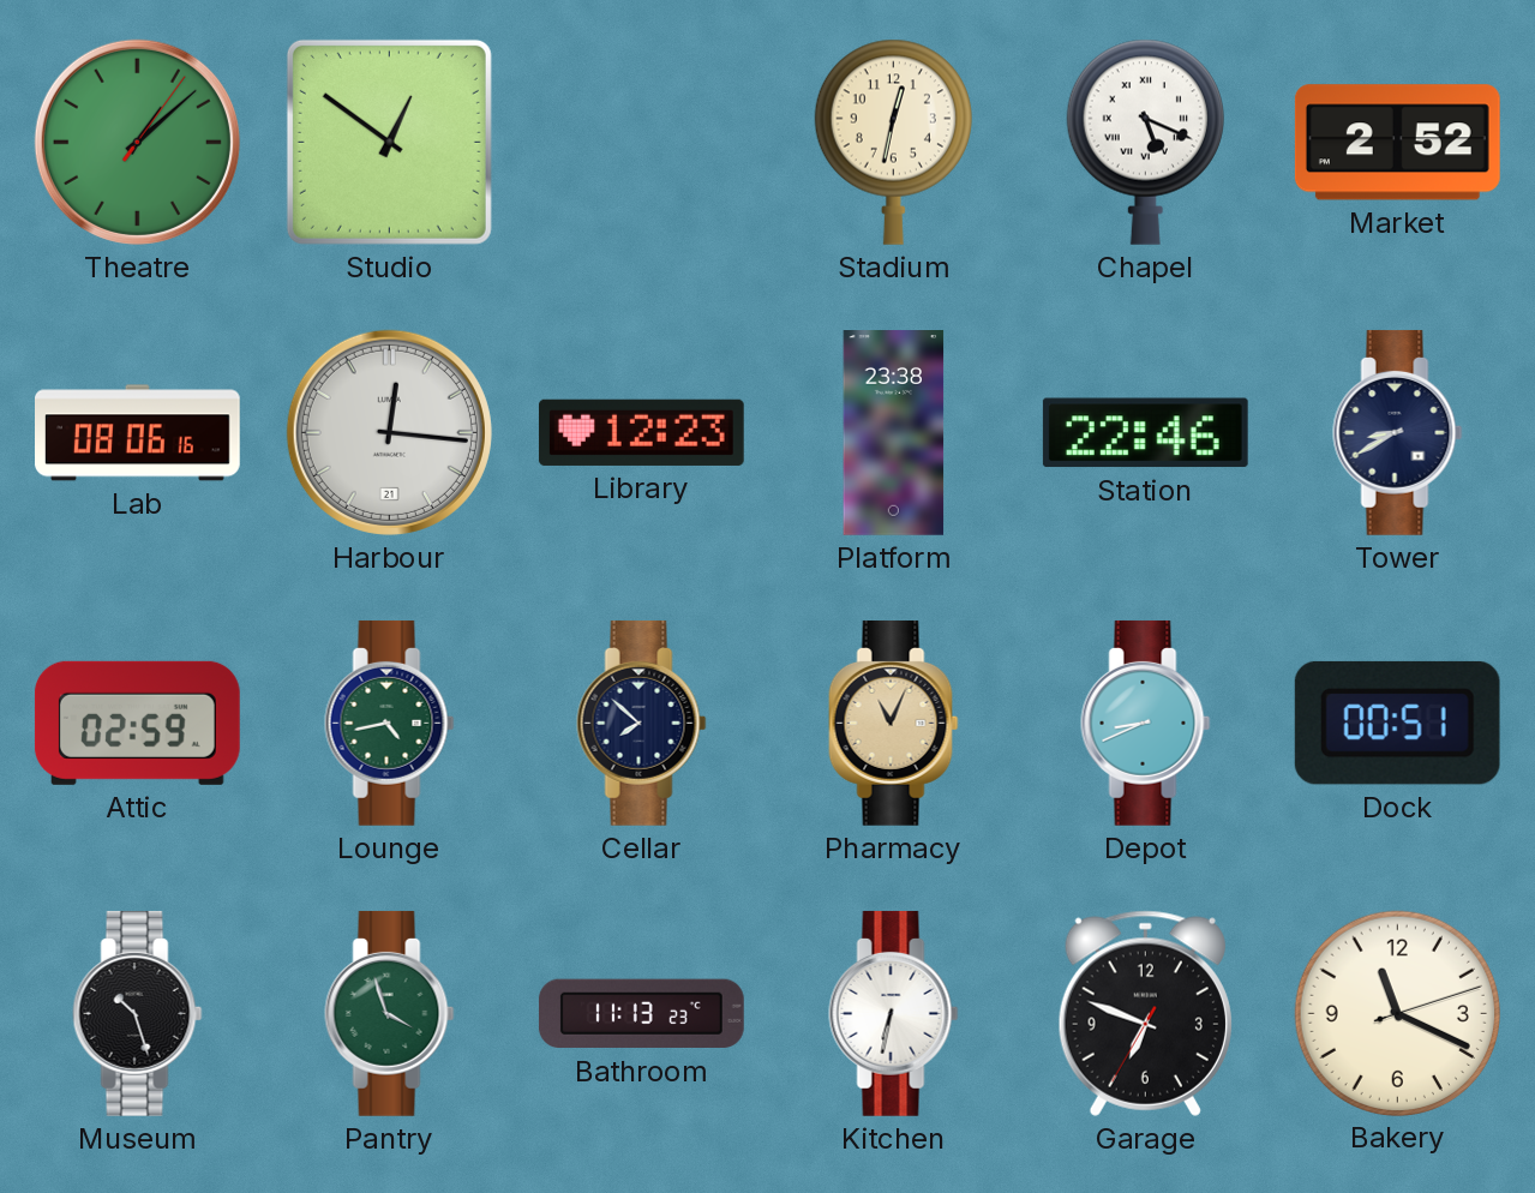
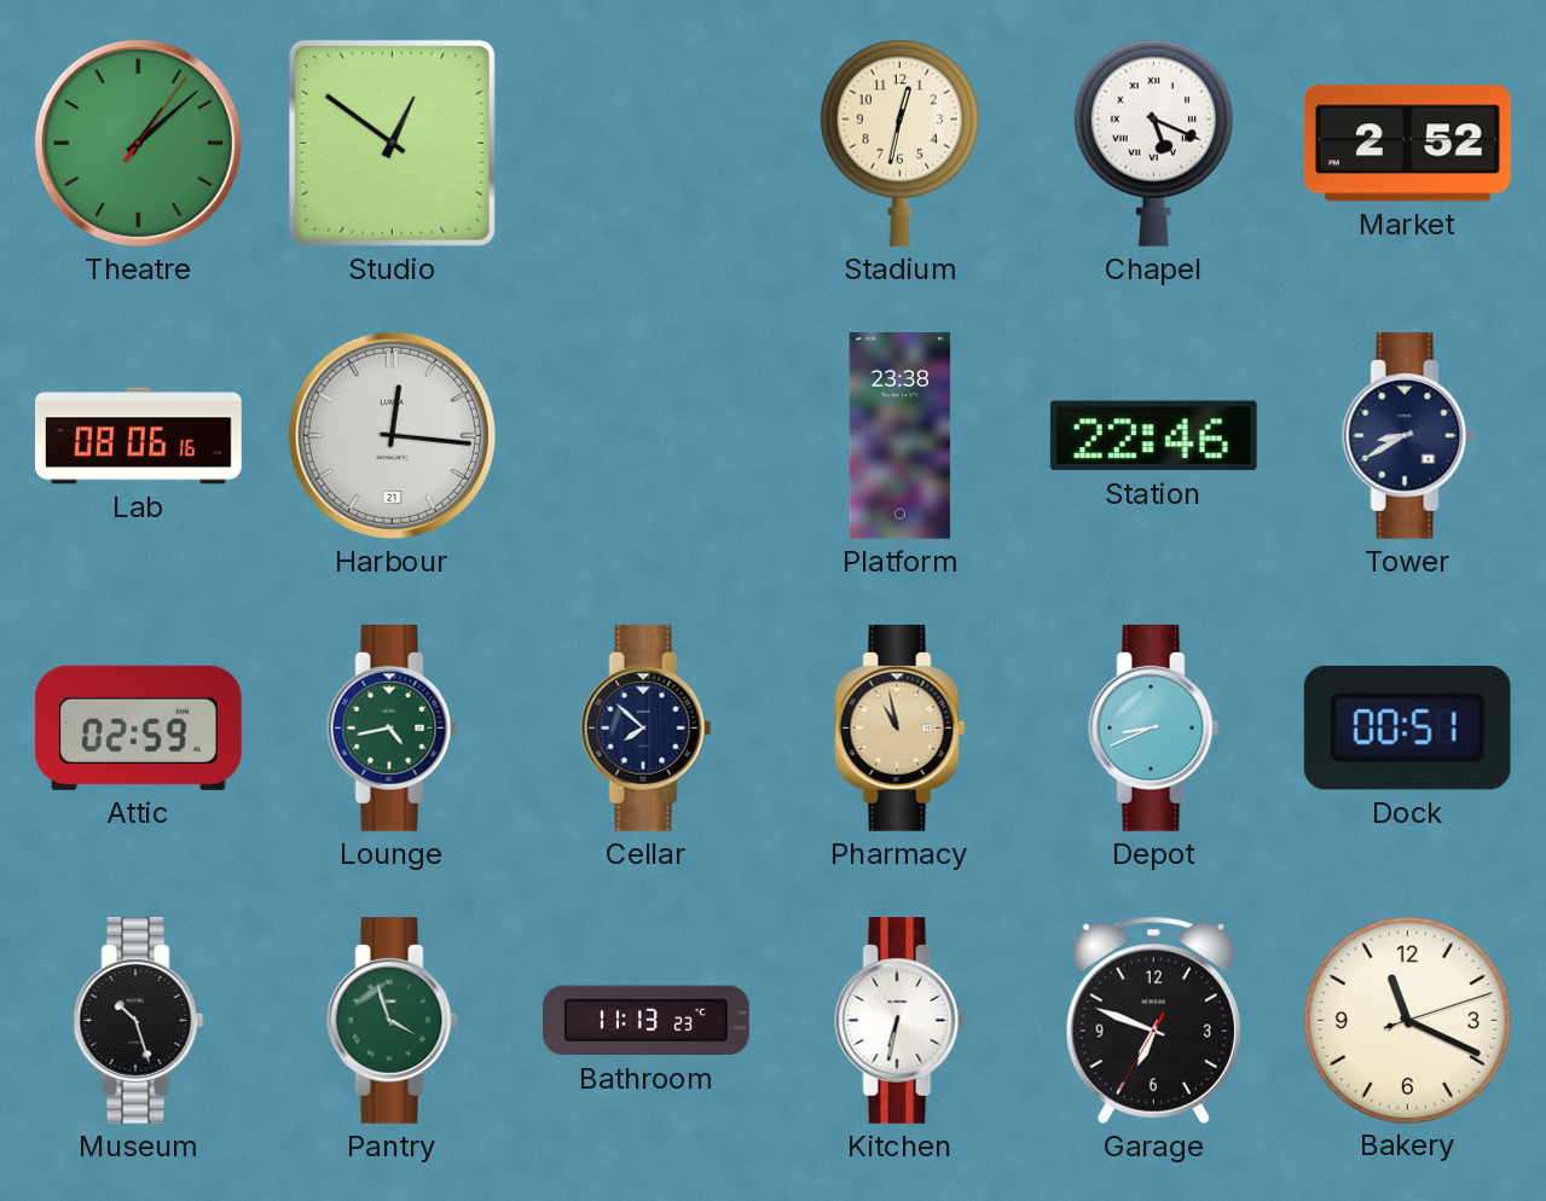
Library: 12:23 -> none (641, 432)
Pharmacy: 11:04 -> 10:58 (901, 727)
